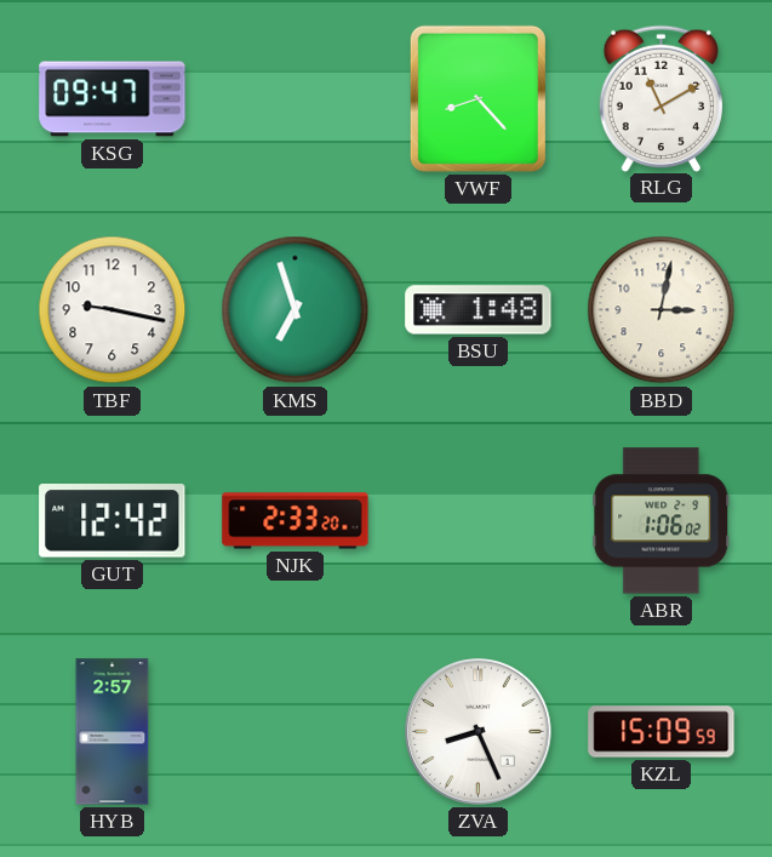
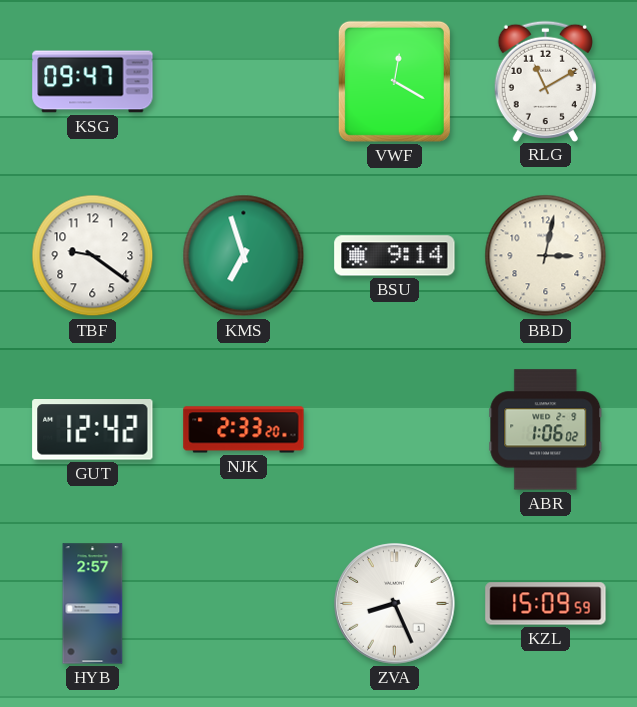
VWF: 8:23 -> 12:20 (394, 81)
TBF: 9:17 -> 9:21 (93, 256)
BSU: 1:48 -> 9:14 (395, 256)
